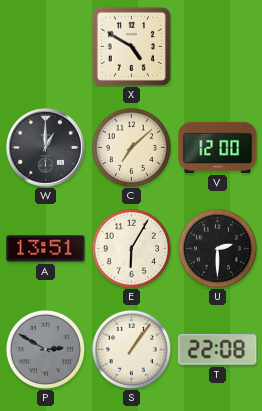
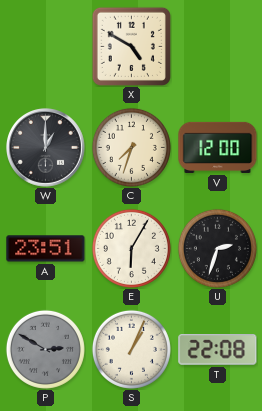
C: 7:08 -> 7:33 (131, 147)
A: 13:51 -> 23:51 (46, 249)
U: 2:30 -> 2:33 (217, 248)
S: 1:06 -> 1:04 (131, 349)
